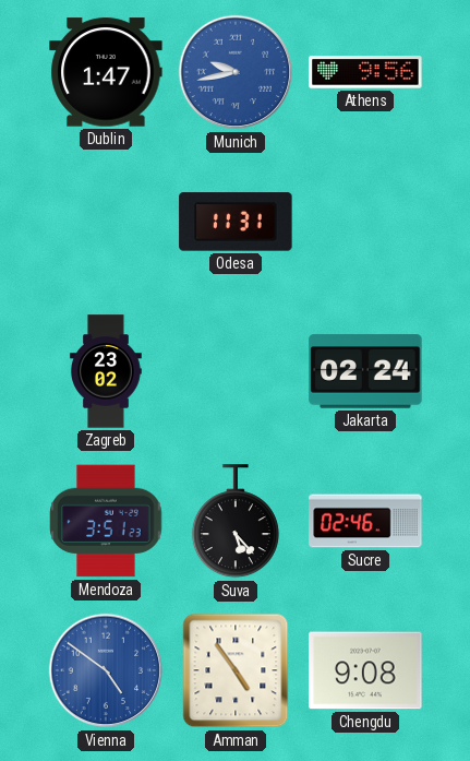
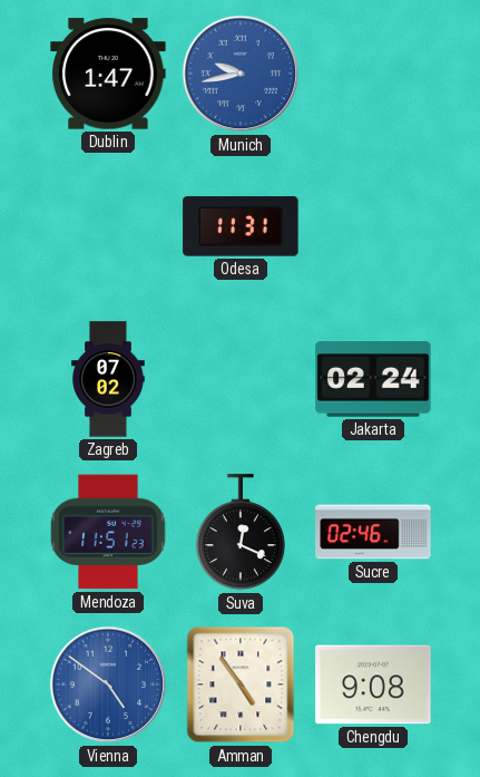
Athens: 9:56 -> none (365, 72)
Zagreb: 23:02 -> 07:02 (108, 379)
Mendoza: 3:51 -> 11:51 (108, 532)
Suva: 5:23 -> 12:19 (241, 533)
